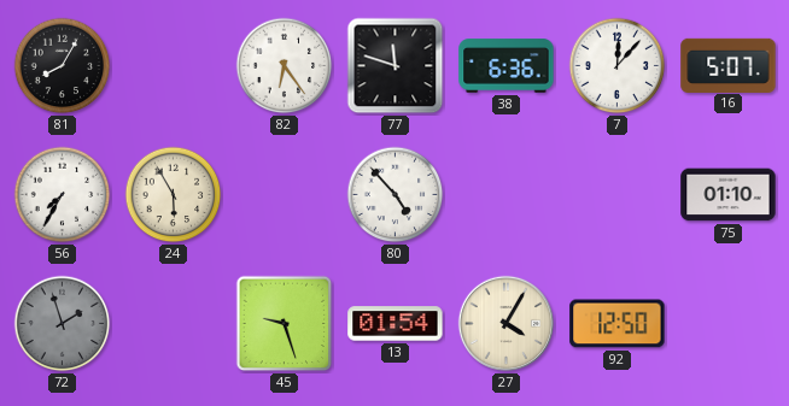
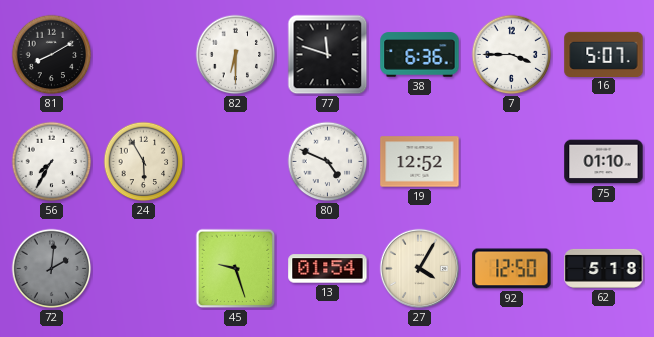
81: 8:05 -> 8:10 (52, 55)
82: 6:24 -> 6:30 (236, 55)
7: 12:07 -> 3:45 (512, 55)
80: 4:53 -> 4:49 (328, 162)
19: none -> 12:52 (420, 162)
72: 1:57 -> 2:01 (52, 269)
62: none -> 5:18 (604, 268)
